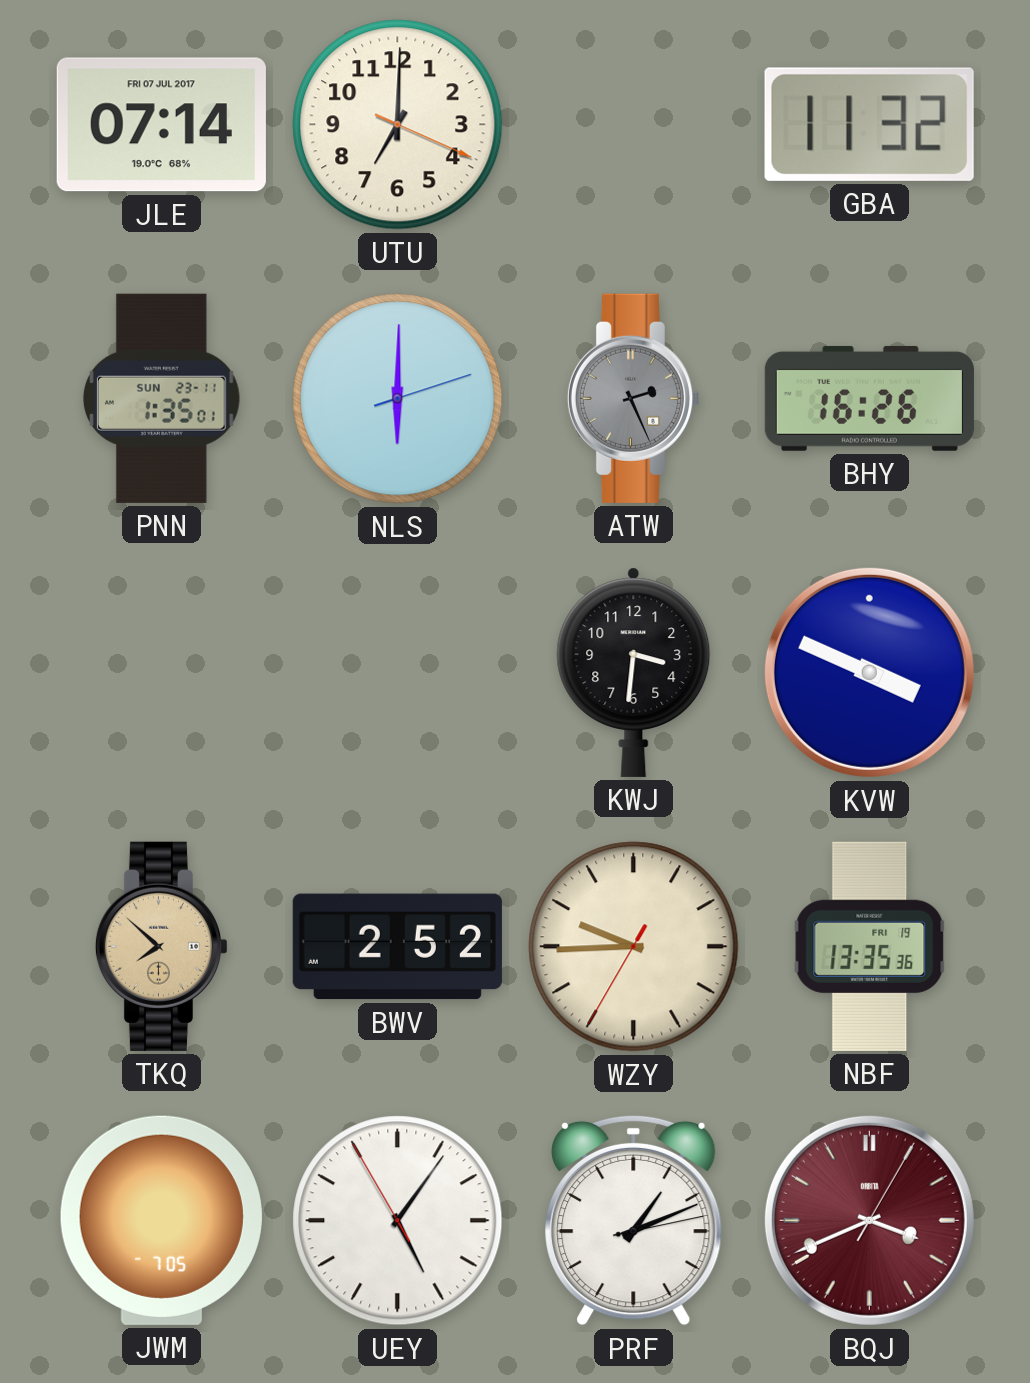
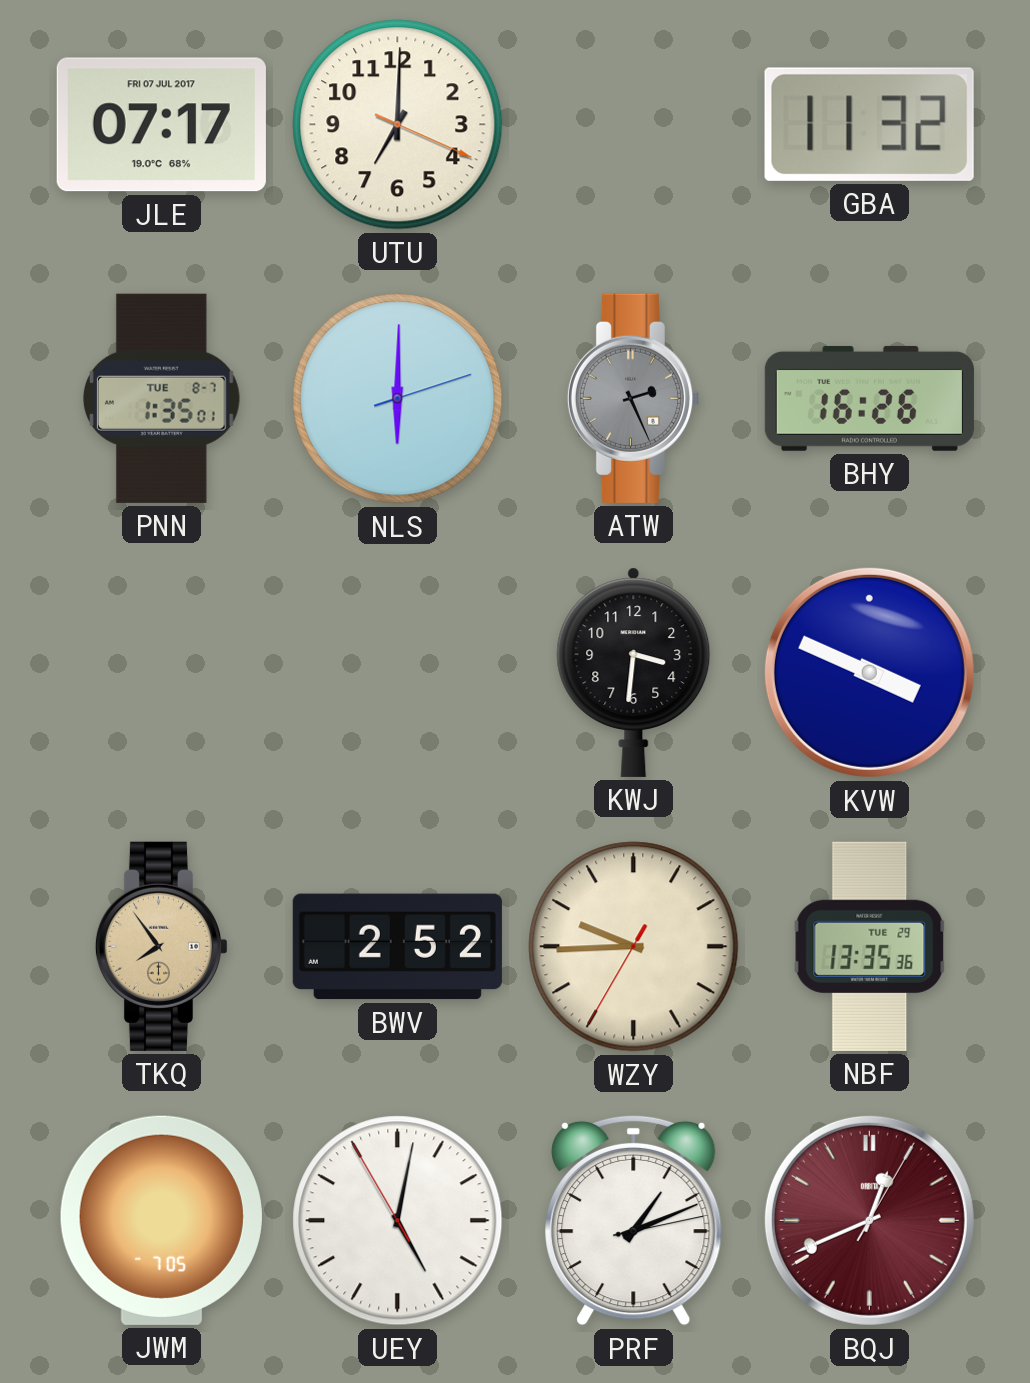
JLE: 07:14 -> 07:17 (161, 125)
PNN date: SUN 23-11 -> TUE 8-7 (161, 398)
TKQ: 7:52 -> 7:54 (161, 946)
NBF date: FRI 19 -> TUE 29 (870, 946)
UEY: 5:05 -> 5:01 (398, 1221)
BQJ: 3:41 -> 12:41 (869, 1220)
